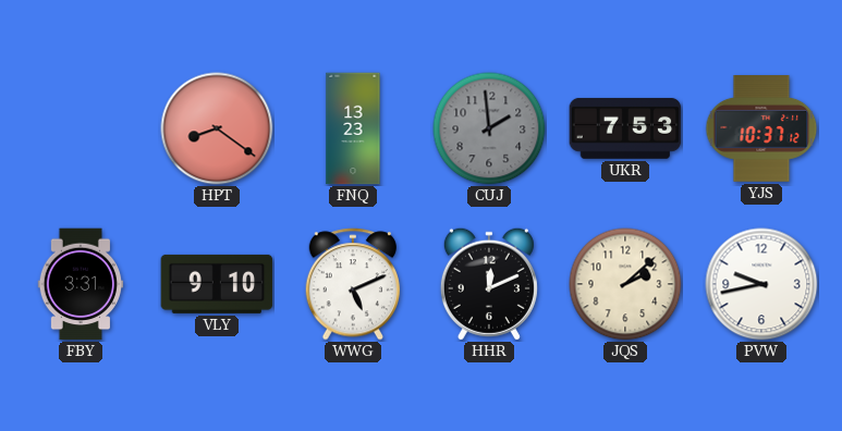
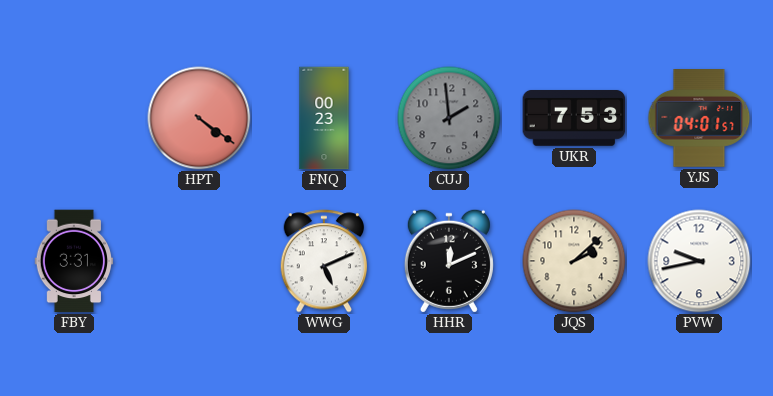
HPT: 8:21 -> 4:21 (199, 118)
FNQ: 13:23 -> 00:23 (324, 118)
YJS: 10:37 -> 04:01 (699, 119)
VLY: 9:10 -> none (217, 284)
